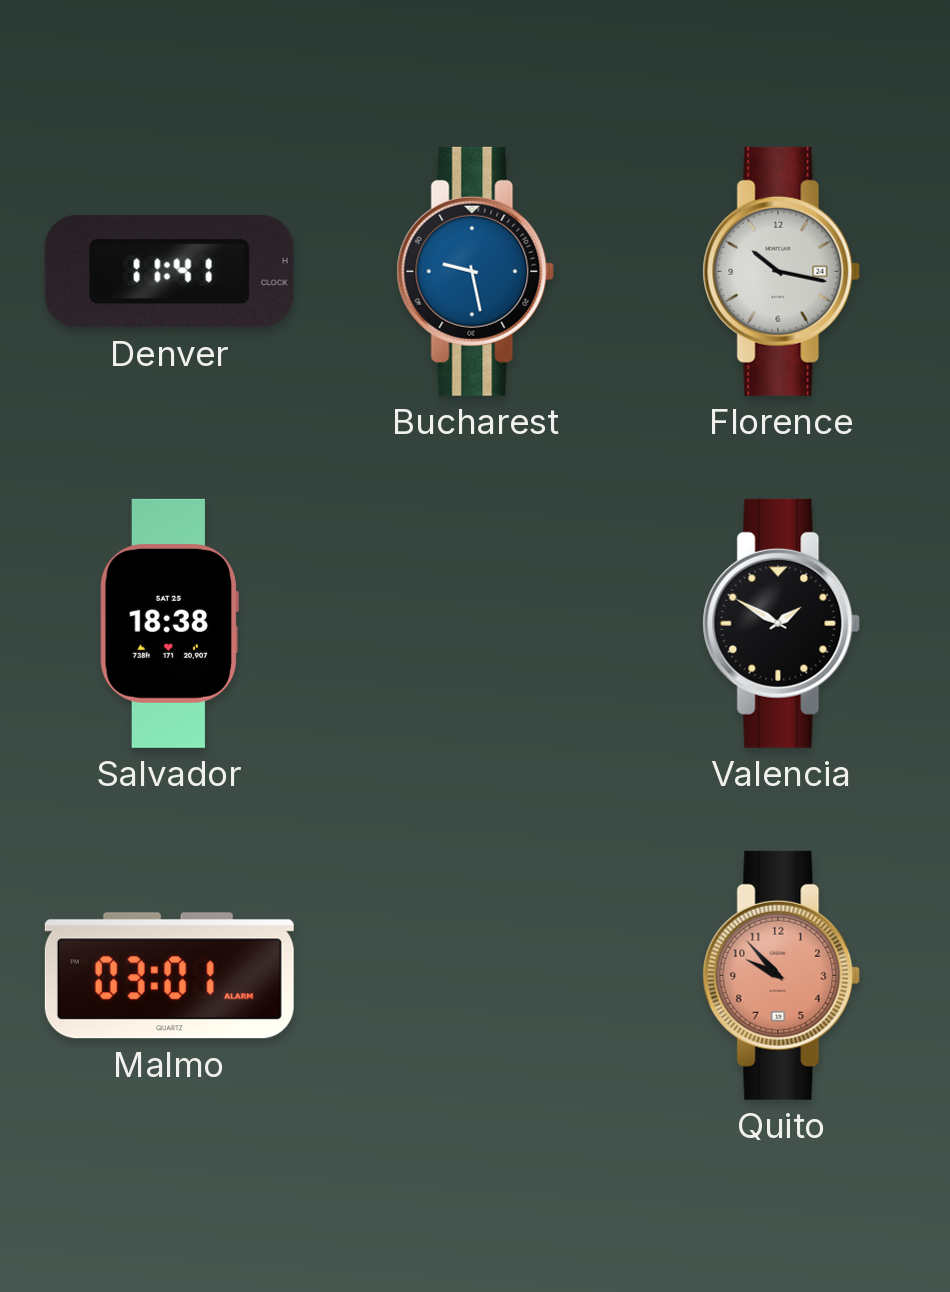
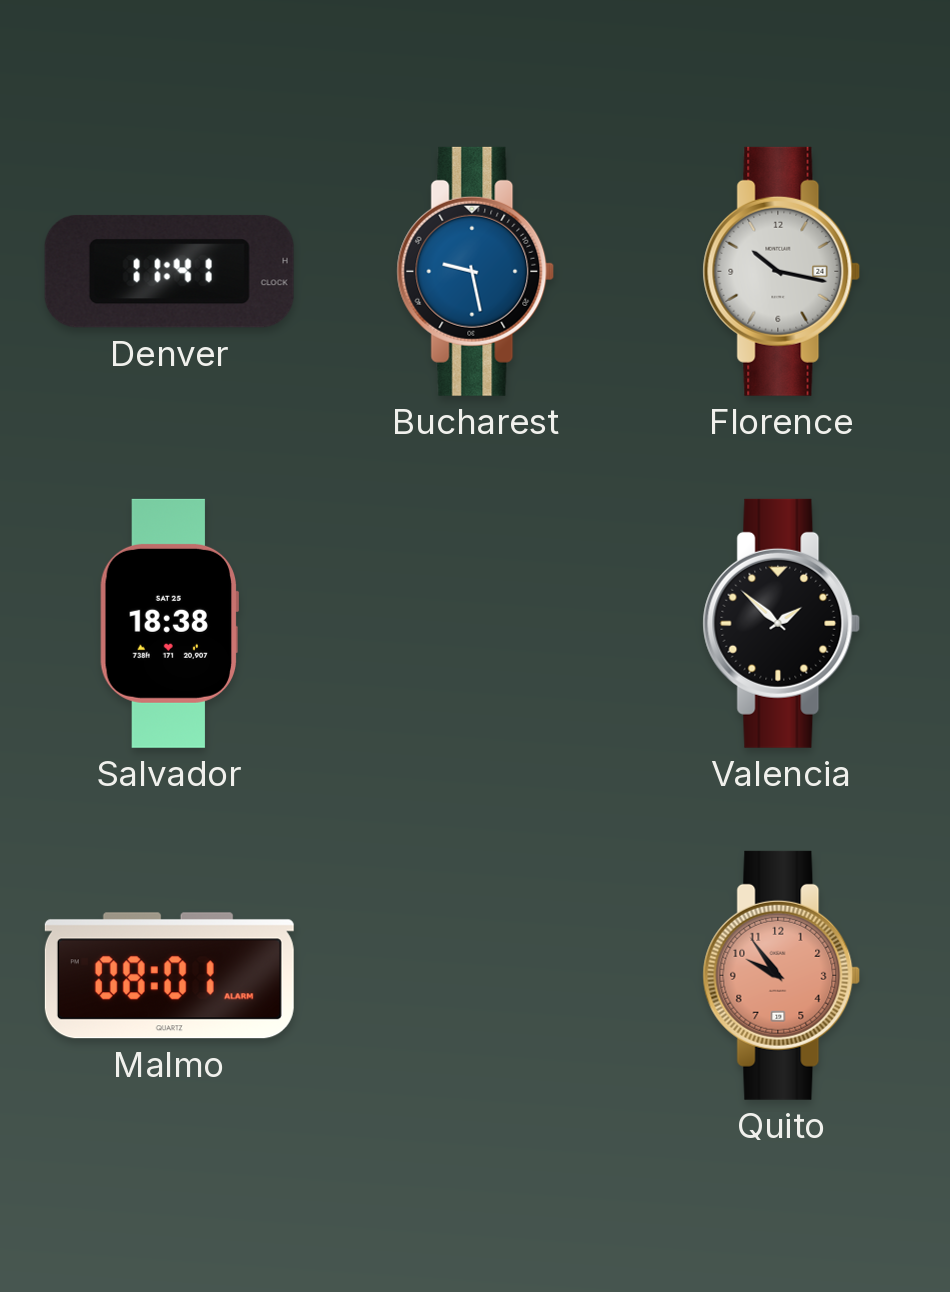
Valencia: 1:50 -> 1:52 (782, 623)
Malmo: 03:01 -> 08:01 (169, 976)
Quito: 9:53 -> 9:54 (782, 975)
